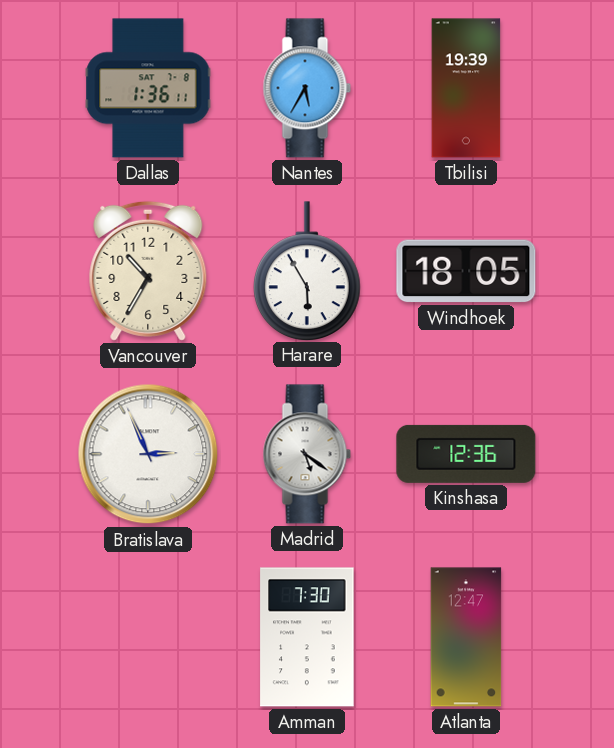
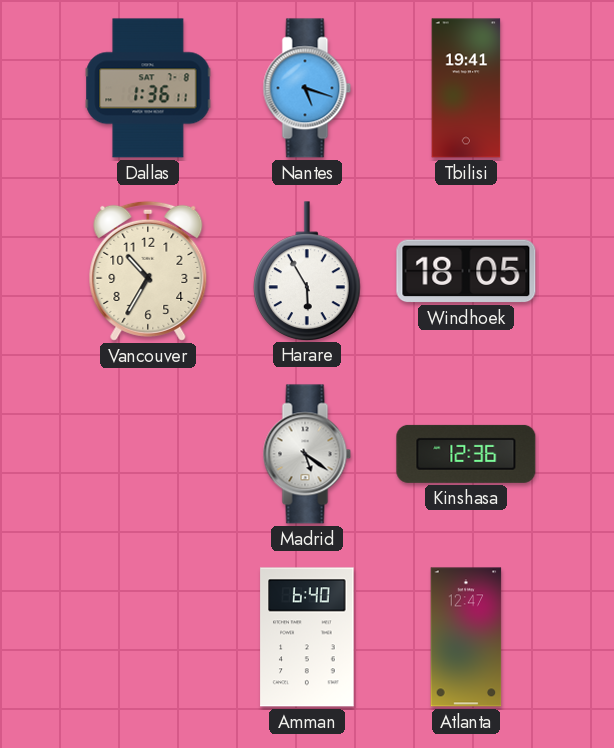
Nantes: 5:35 -> 5:18 (307, 88)
Tbilisi: 19:39 -> 19:41 (466, 88)
Bratislava: 2:56 -> none (148, 454)
Amman: 7:30 -> 6:40 (307, 637)
